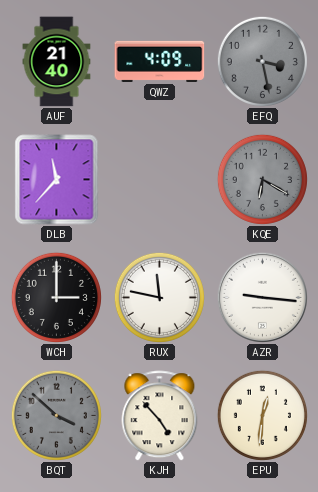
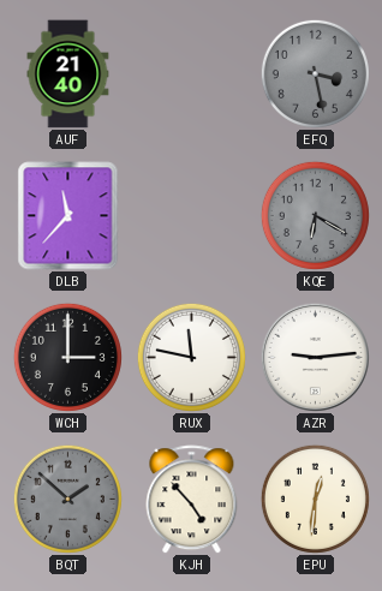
QWZ: 4:09 -> none (160, 61)
AZR: 9:16 -> 9:14 (315, 357)
BQT: 3:52 -> 1:52 (67, 499)
